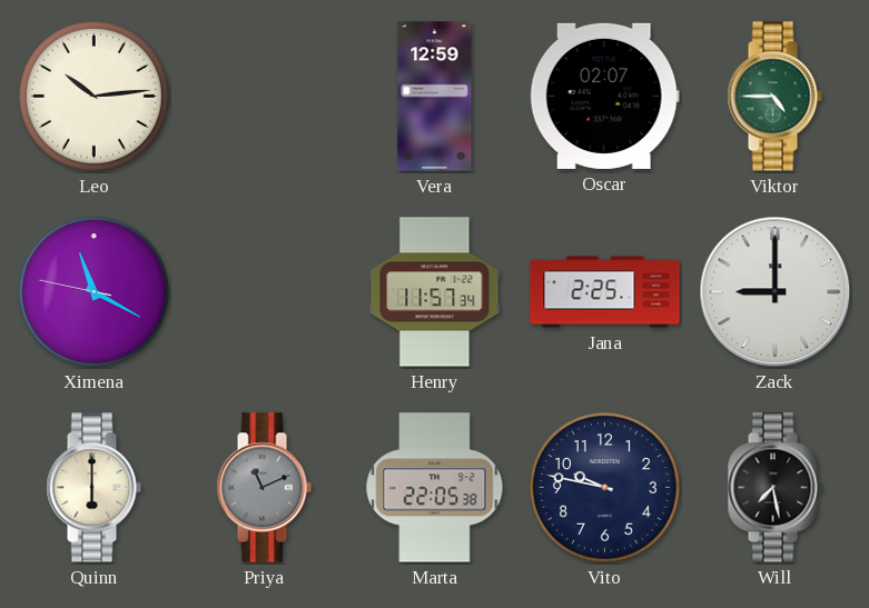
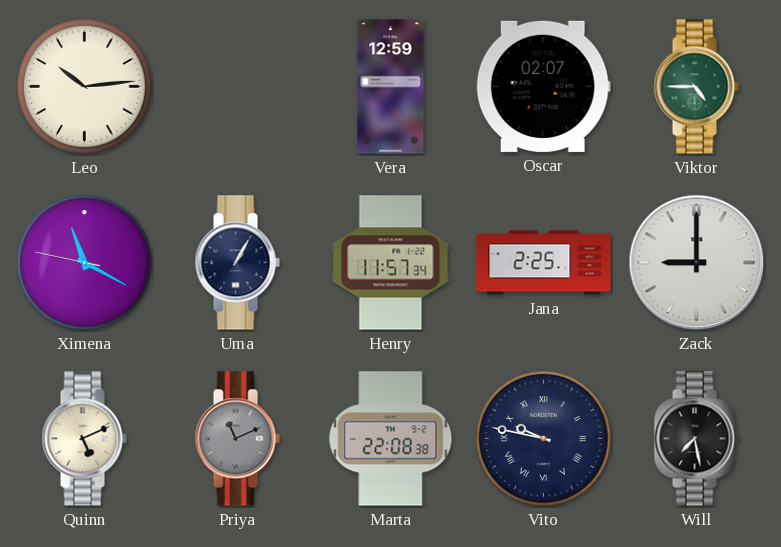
Uma: none -> 1:05 (237, 263)
Quinn: 6:00 -> 5:11 (84, 439)
Marta: 22:05 -> 22:08 (391, 439)
Vito numerals: Arabic -> Roman (544, 439)
